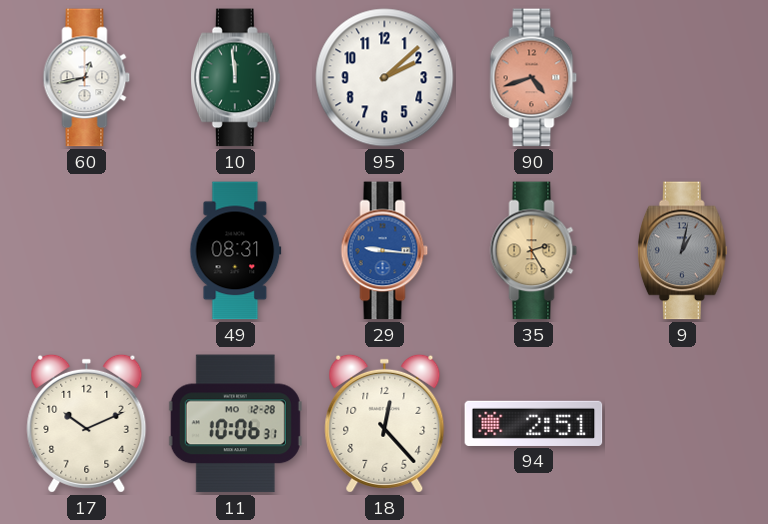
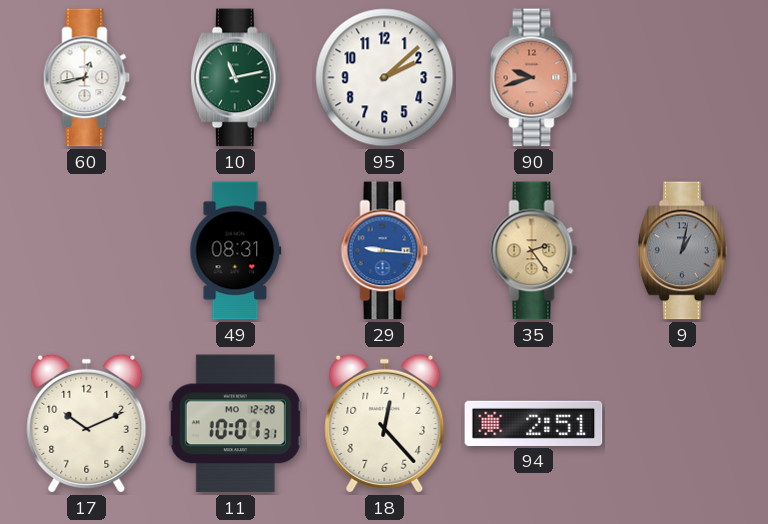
10: 11:59 -> 11:13 (236, 78)
90: 4:42 -> 9:42 (534, 78)
35: 2:25 -> 2:24 (534, 251)
11: 10:06 -> 10:01 (235, 424)
